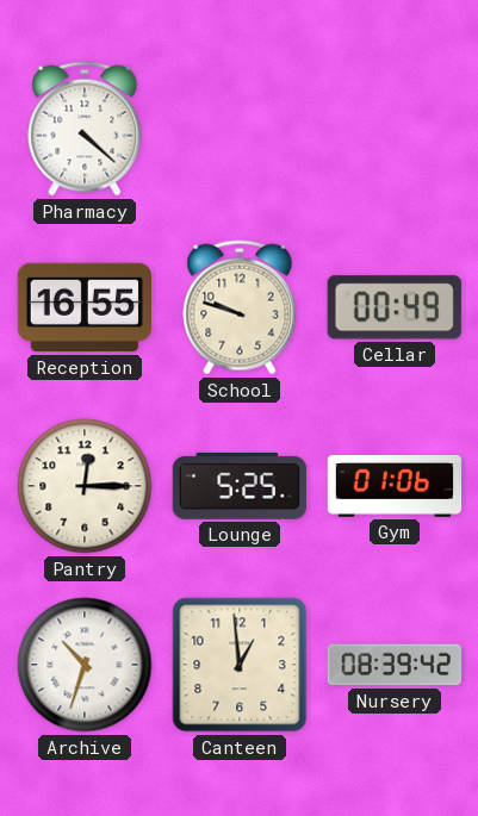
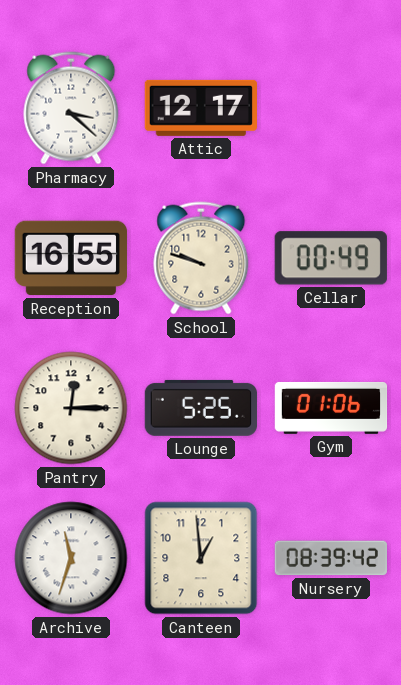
Pharmacy: 4:22 -> 3:22 (71, 108)
Attic: none -> 12:17 (201, 108)
Archive: 10:33 -> 11:33 (71, 558)
